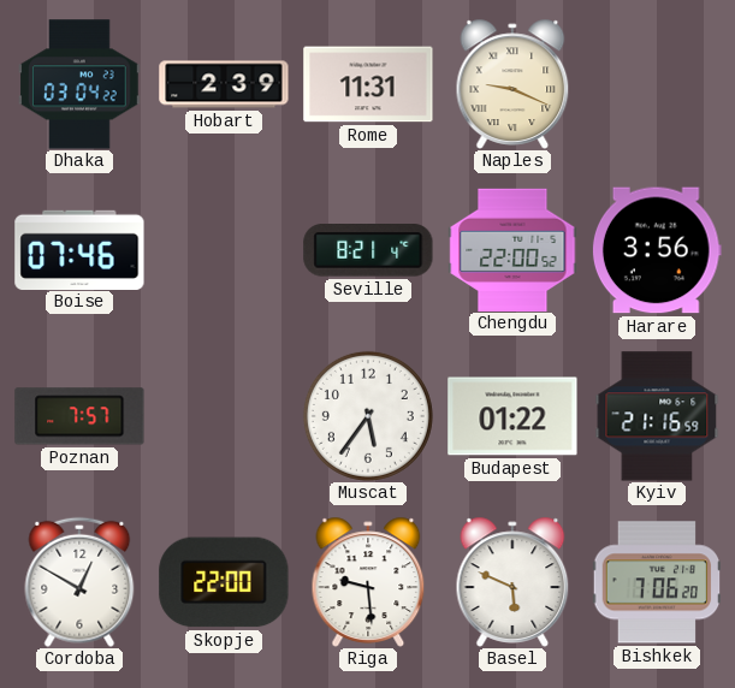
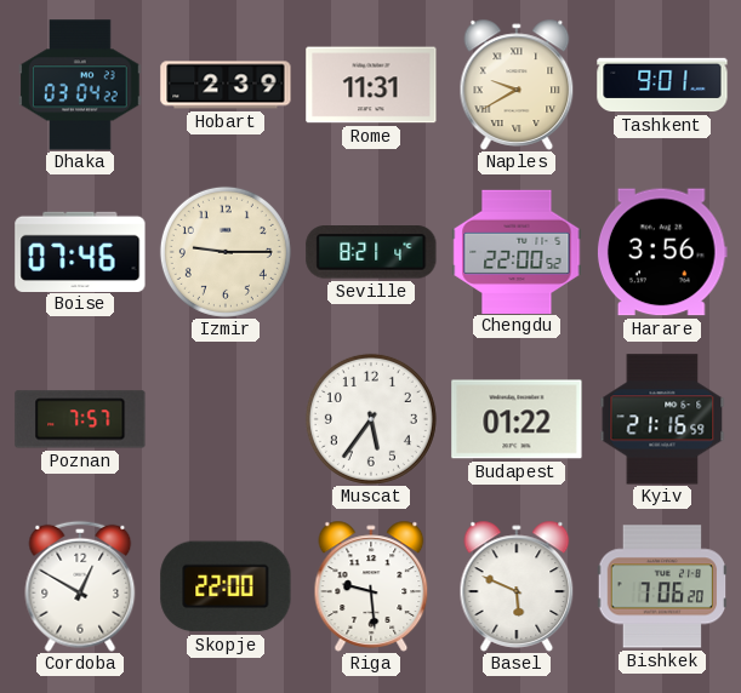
Naples: 9:19 -> 9:40 (517, 85)
Tashkent: none -> 9:01 (662, 85)
Izmir: none -> 9:15 (226, 252)
